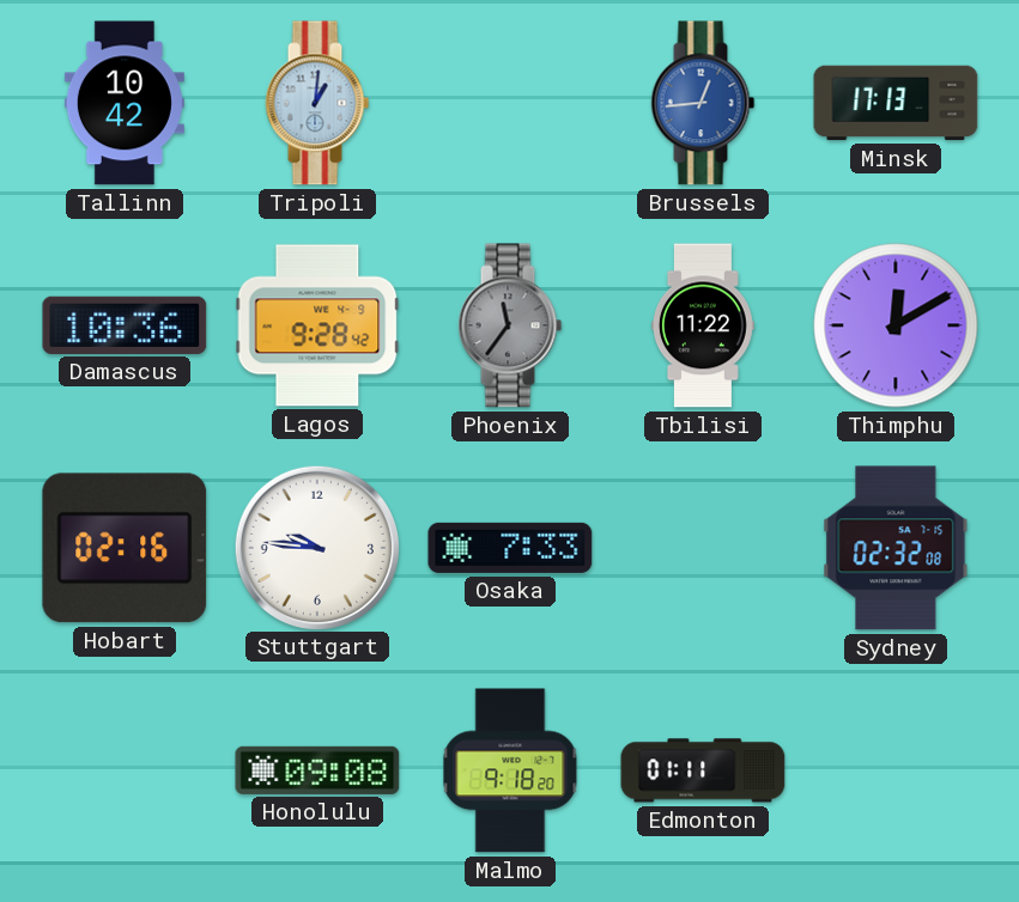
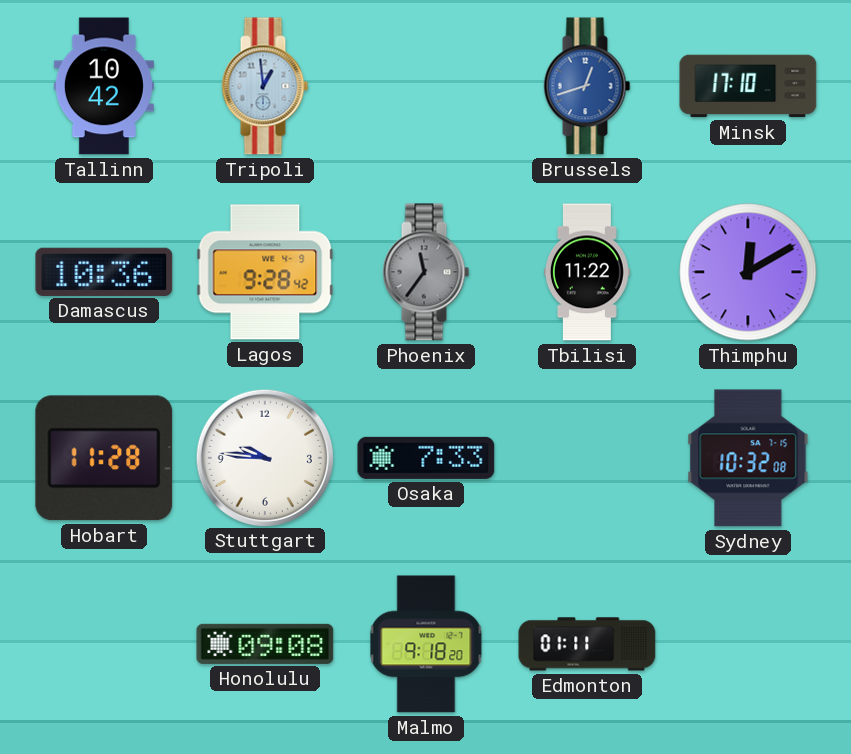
Tripoli: 1:01 -> 12:59 (265, 86)
Brussels: 12:44 -> 12:42 (587, 86)
Minsk: 17:13 -> 17:10 (748, 86)
Hobart: 02:16 -> 11:28 (104, 458)
Sydney: 02:32 -> 10:32 (748, 458)
